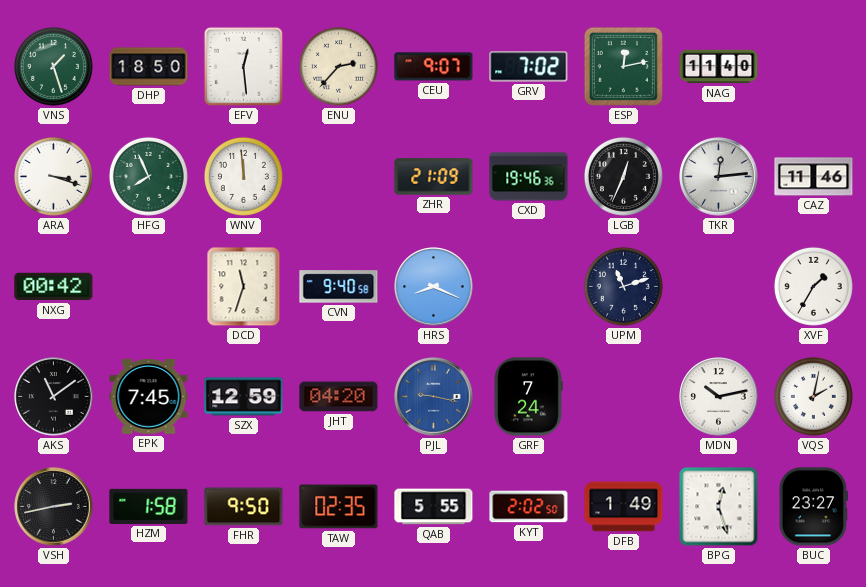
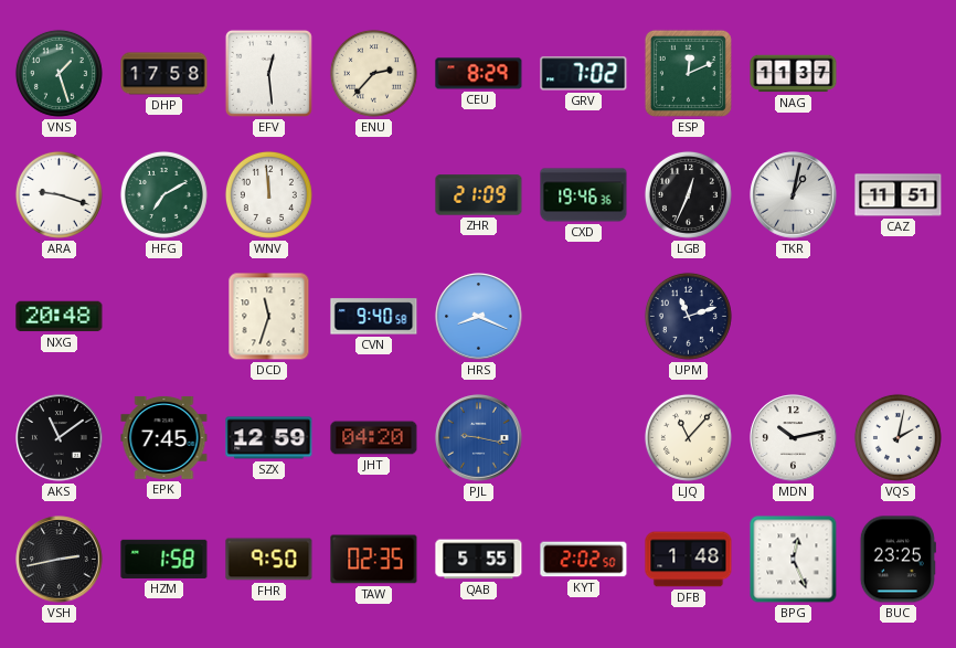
DHP: 18:50 -> 17:58 (164, 74)
CEU: 9:07 -> 8:29 (479, 74)
ESP: 12:13 -> 12:11 (688, 73)
NAG: 11:40 -> 11:37 (794, 74)
ARA: 3:18 -> 9:18 (59, 194)
HFG: 7:56 -> 7:10 (163, 194)
TKR: 12:14 -> 1:02 (794, 195)
CAZ: 11:46 -> 11:51 (899, 195)
NXG: 00:42 -> 20:48 (60, 317)
XVF: 1:35 -> none (813, 286)
GRF: 7:24 -> none (528, 397)
LJQ: none -> 11:07 (688, 437)
DFB: 1:49 -> 1:48 (689, 560)
BPG: 12:27 -> 12:26 (794, 560)
BUC: 23:27 -> 23:25 (897, 560)
